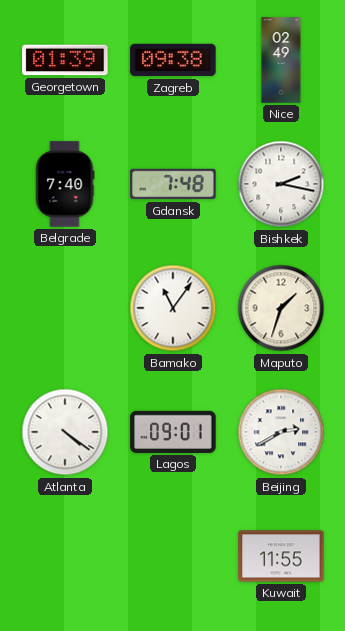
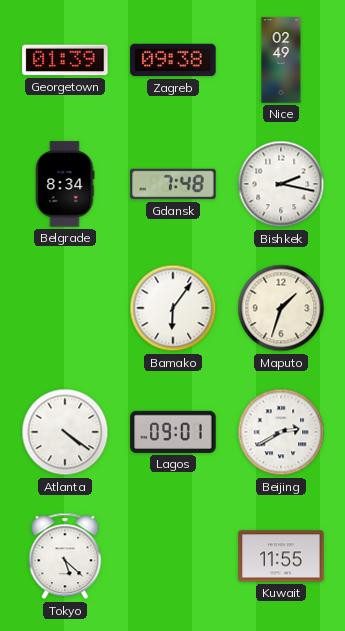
Belgrade: 7:40 -> 8:34 (65, 184)
Bamako: 11:06 -> 6:06 (173, 308)
Tokyo: none -> 5:22 (65, 556)
